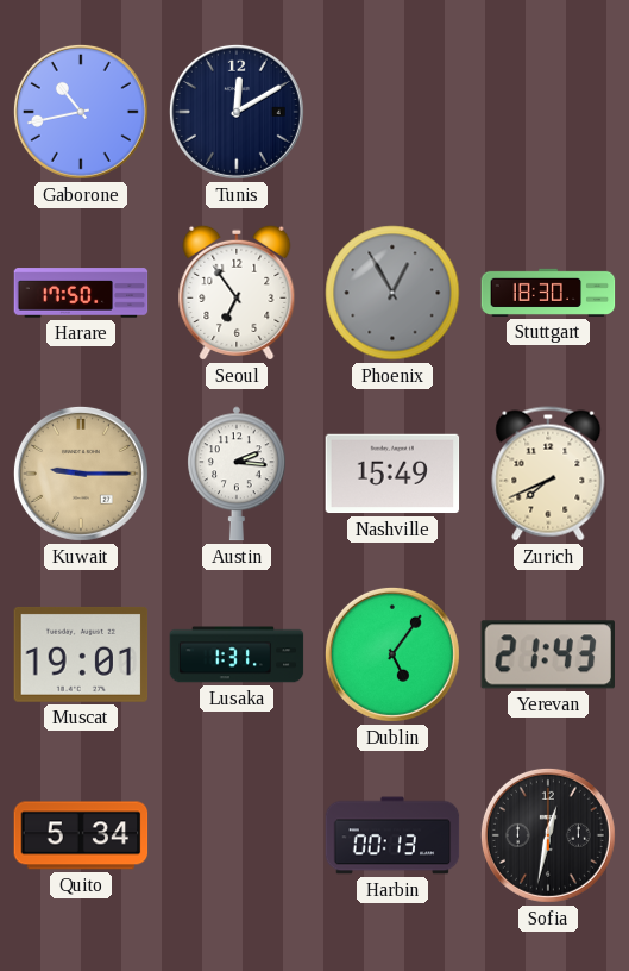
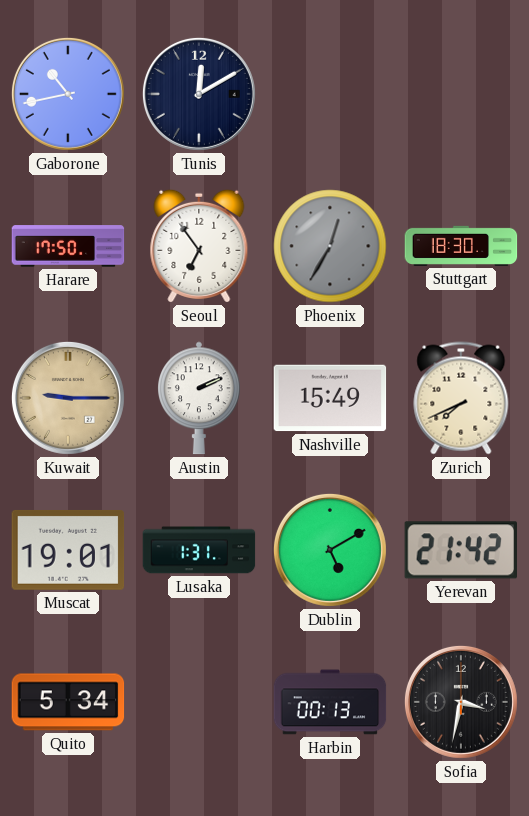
Phoenix: 12:55 -> 12:35 (330, 246)
Austin: 2:16 -> 2:11 (200, 398)
Dublin: 5:06 -> 5:10 (330, 550)
Yerevan: 21:43 -> 21:42 (460, 550)
Sofia: 12:32 -> 3:32 (461, 702)
